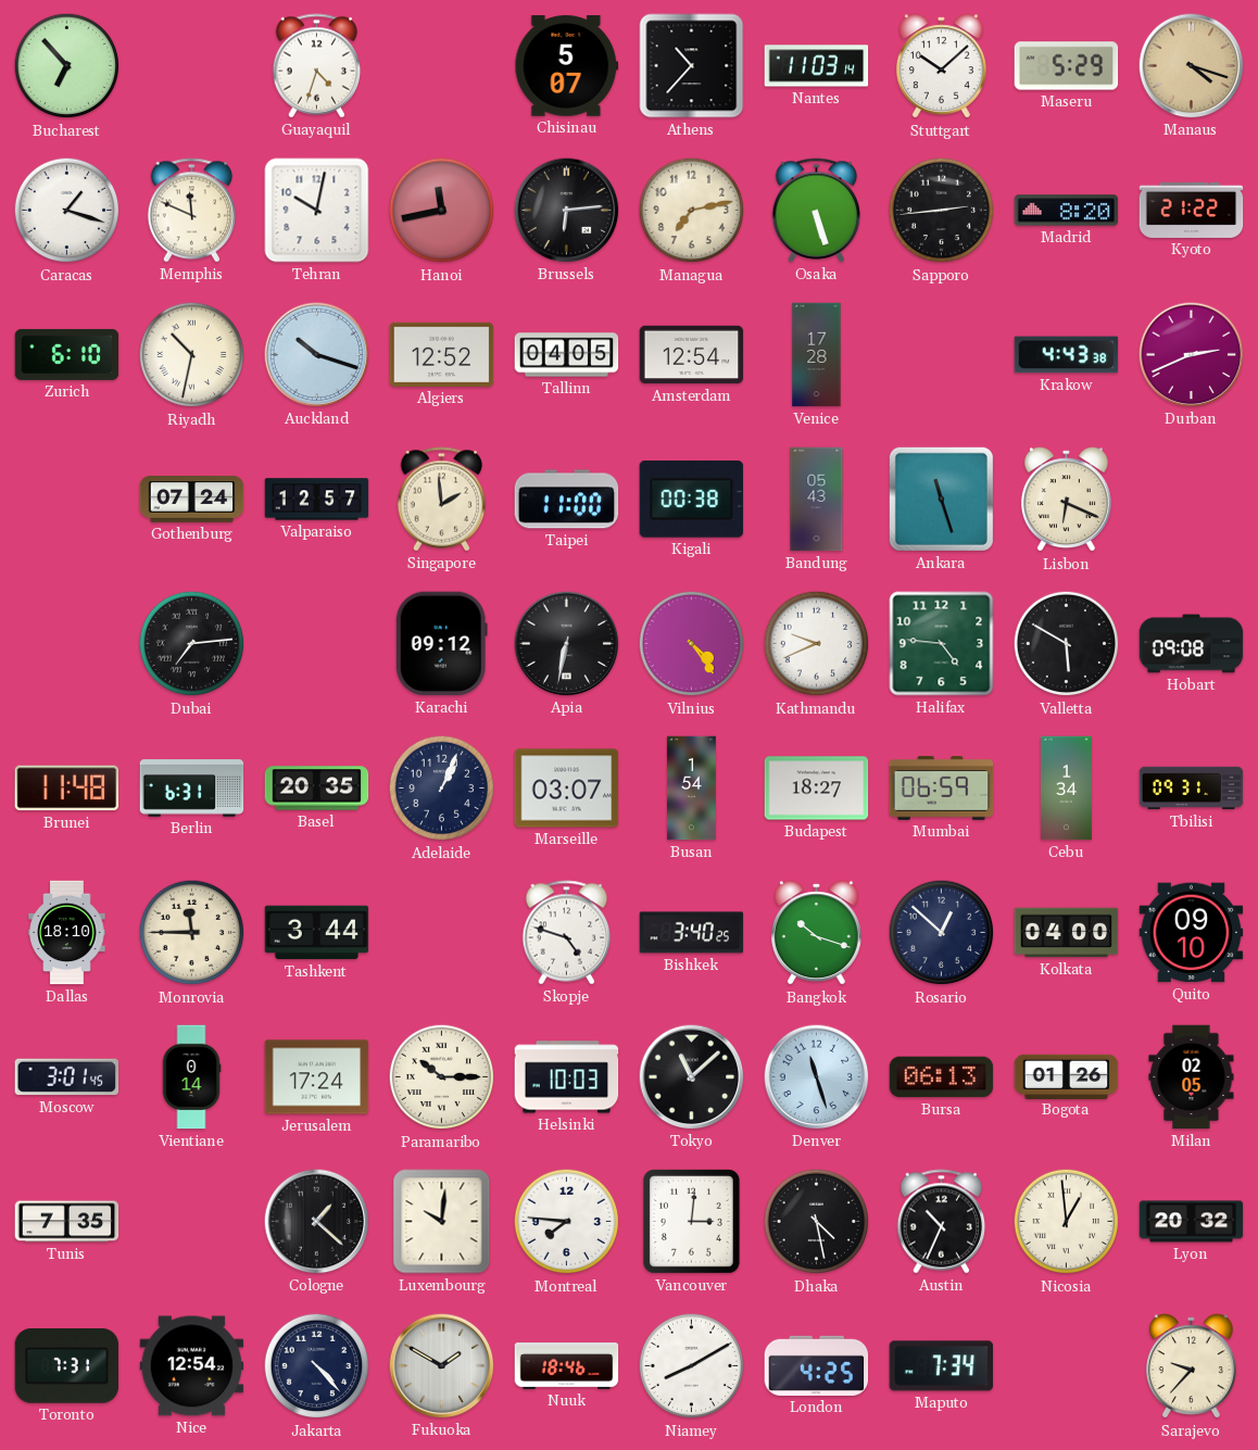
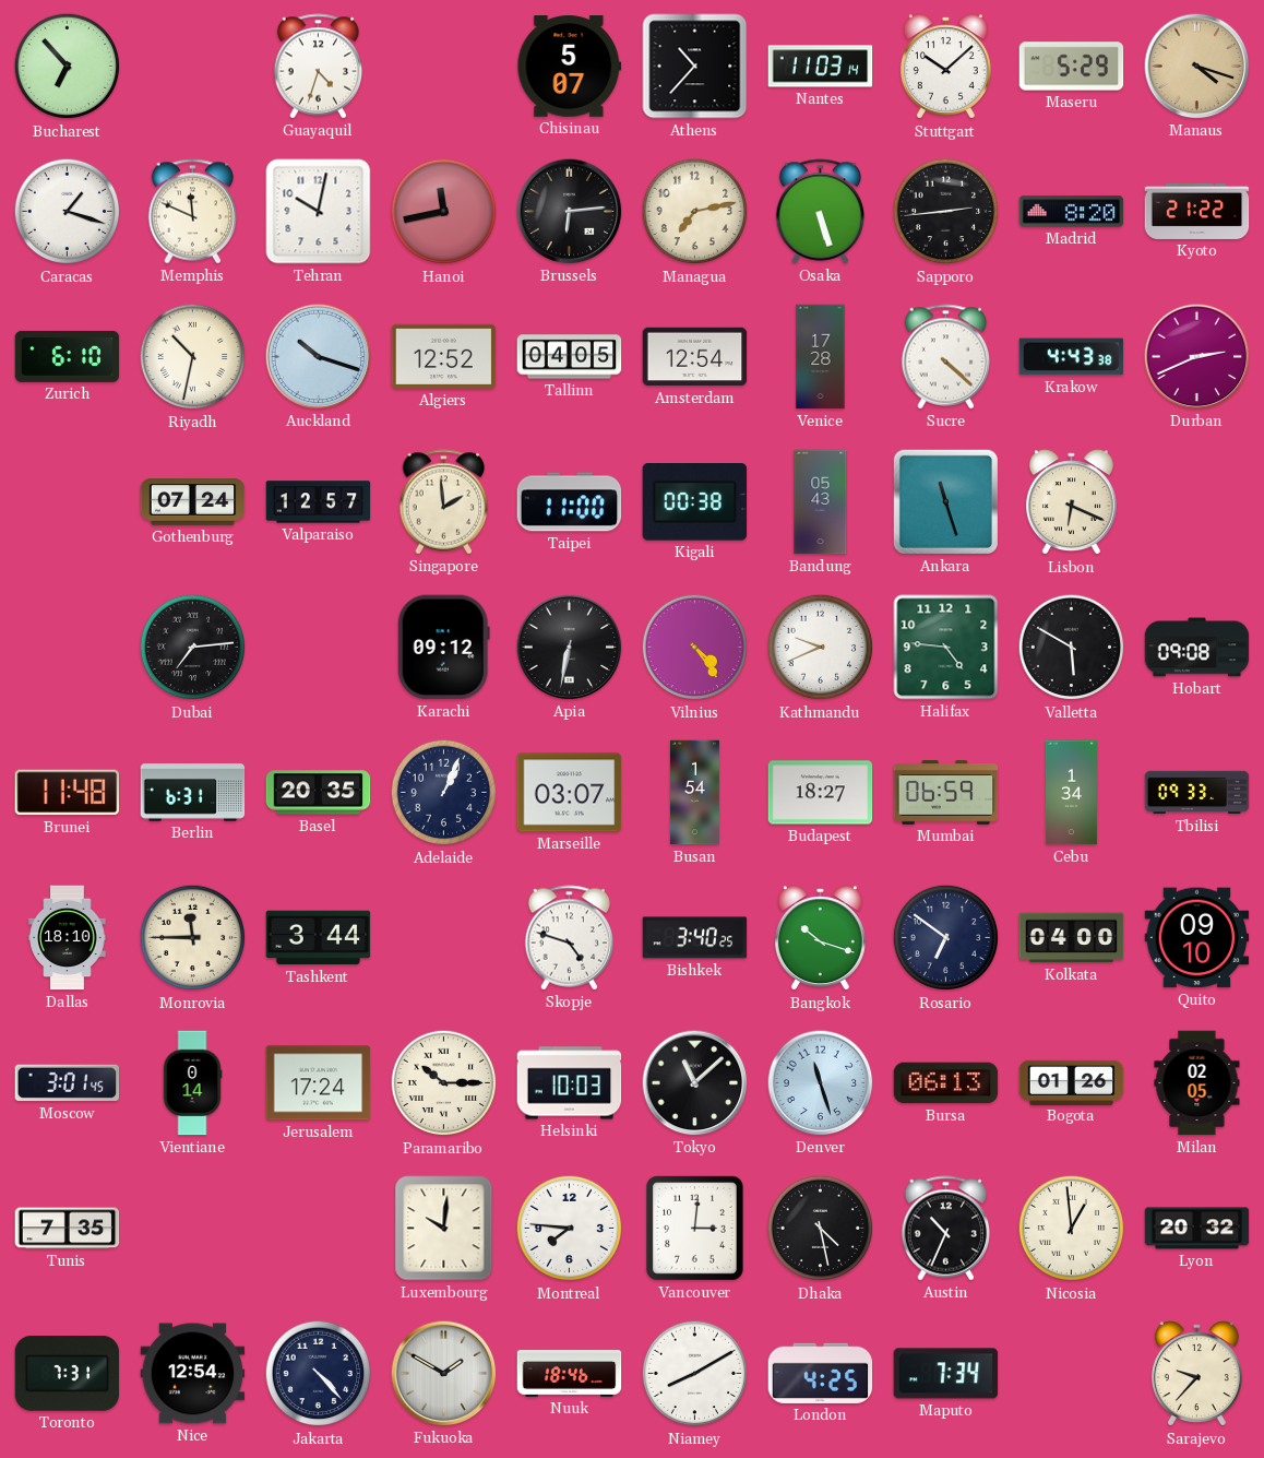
Sucre: none -> 4:22 (946, 357)
Tbilisi: 09:31 -> 09:33 (1197, 793)
Rosario: 12:52 -> 6:51 (946, 938)
Cologne: 1:22 -> none (317, 1222)
